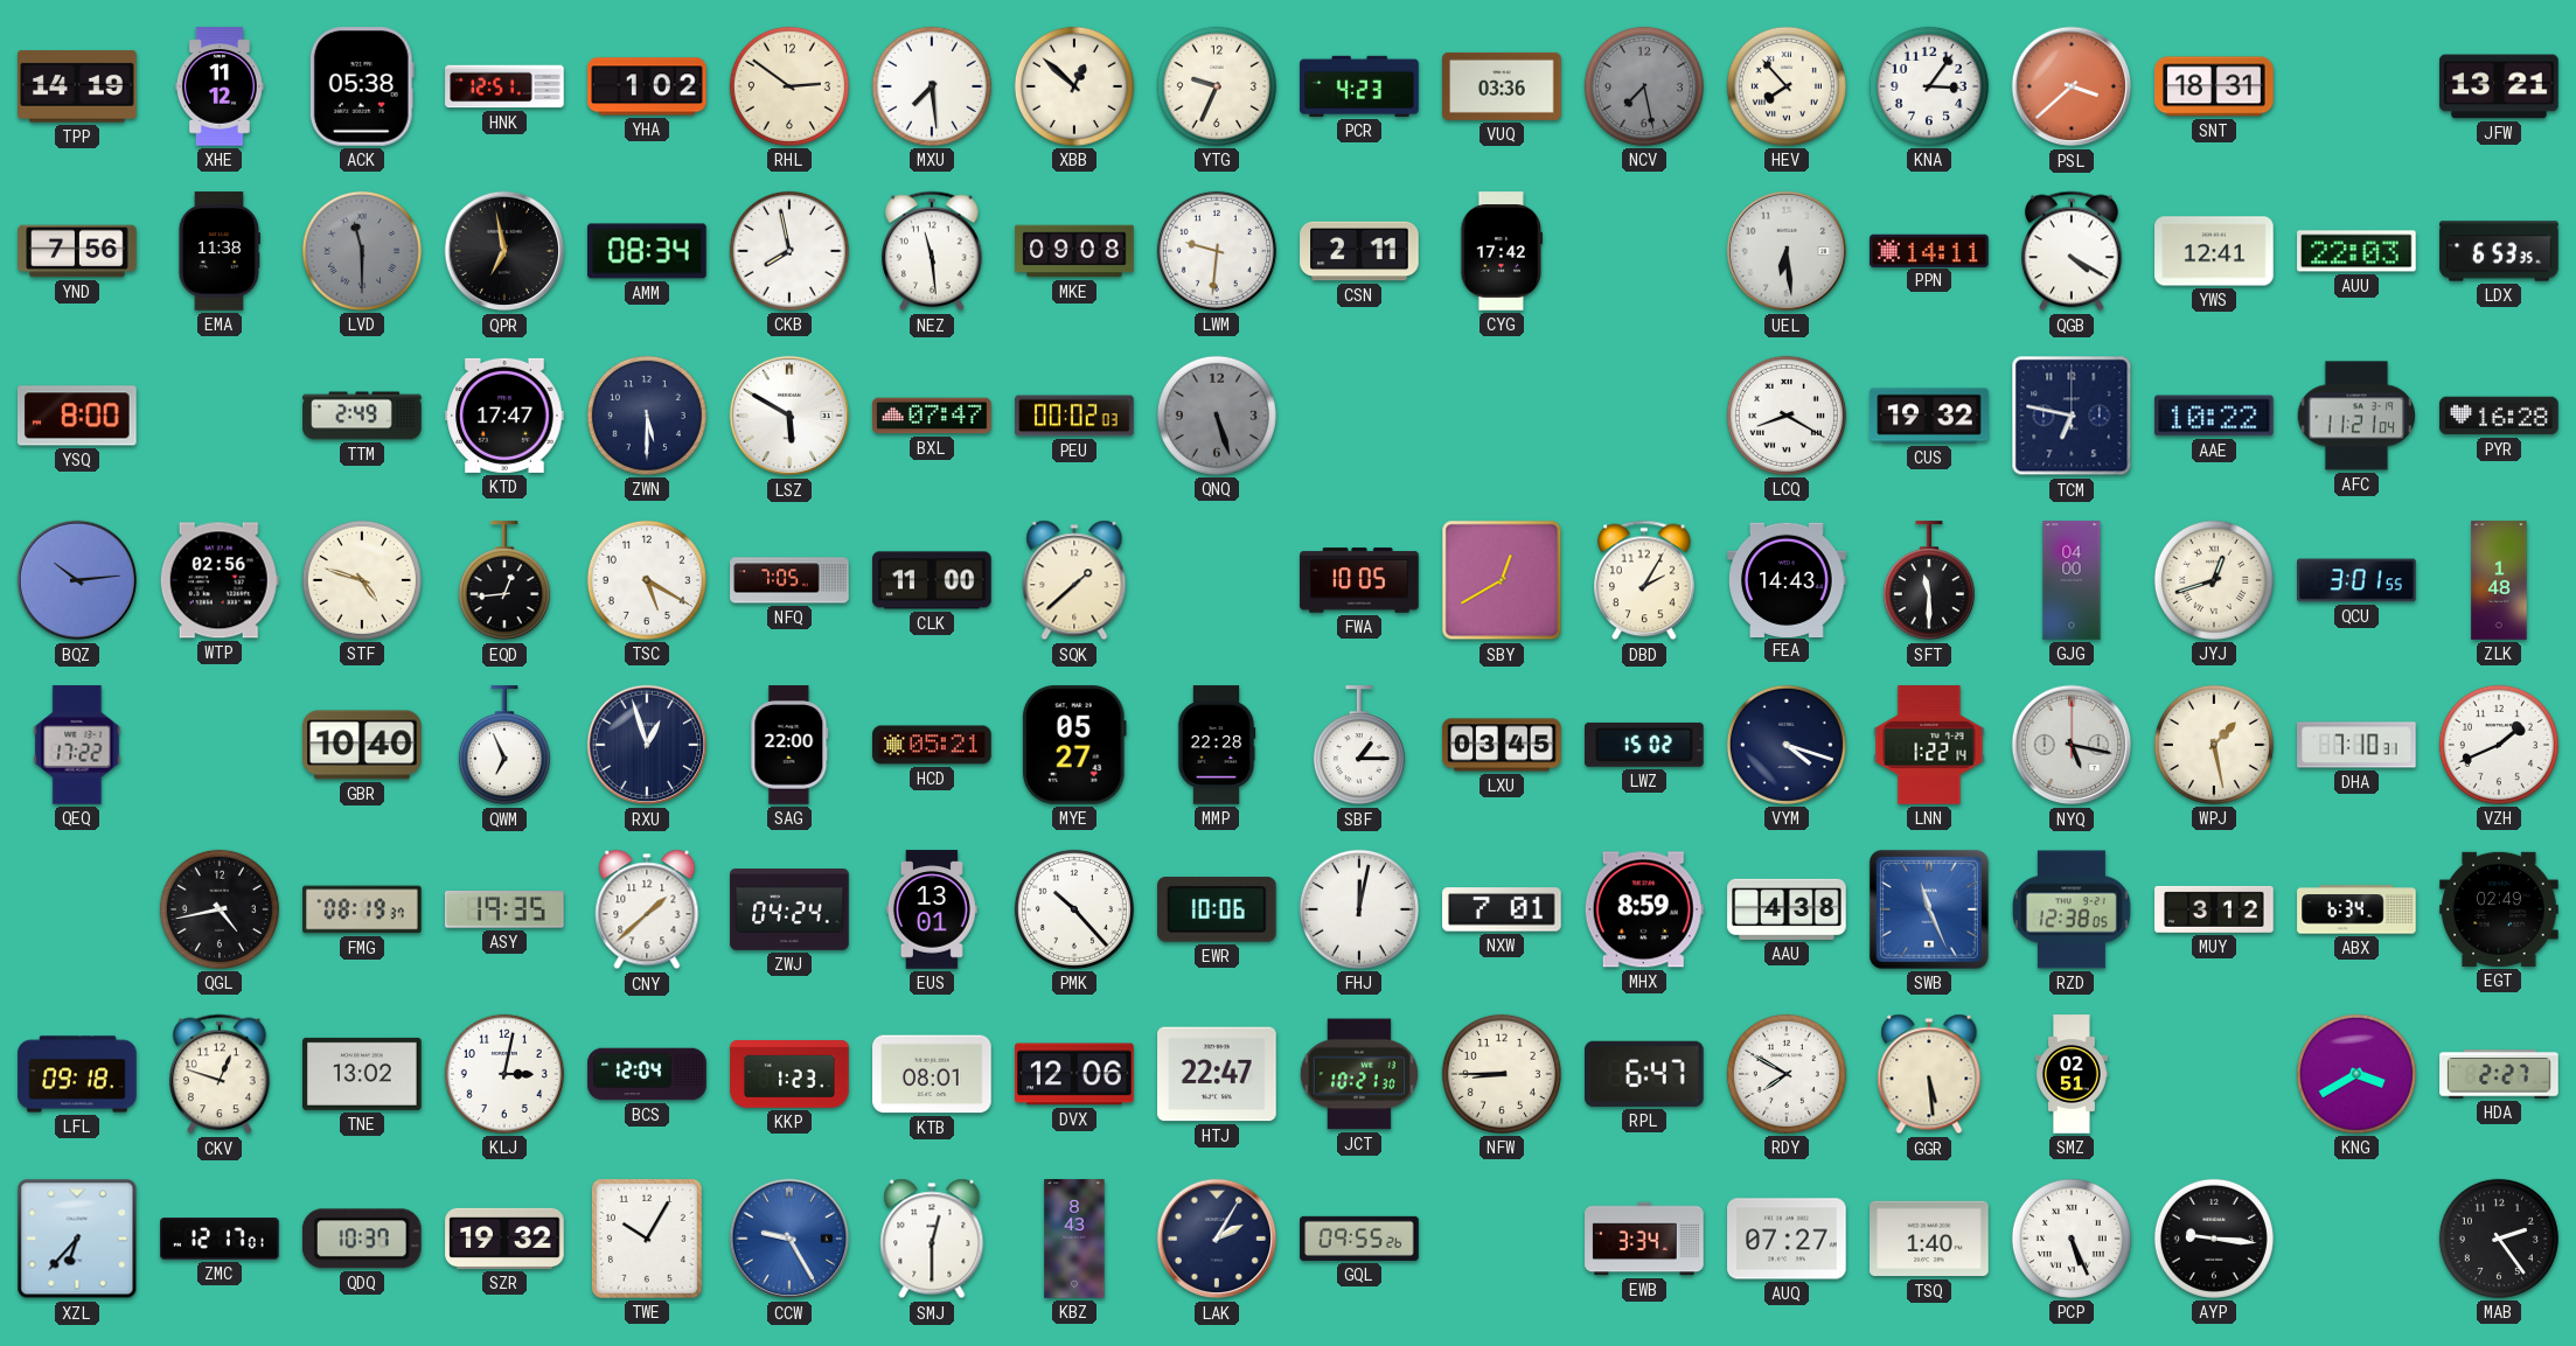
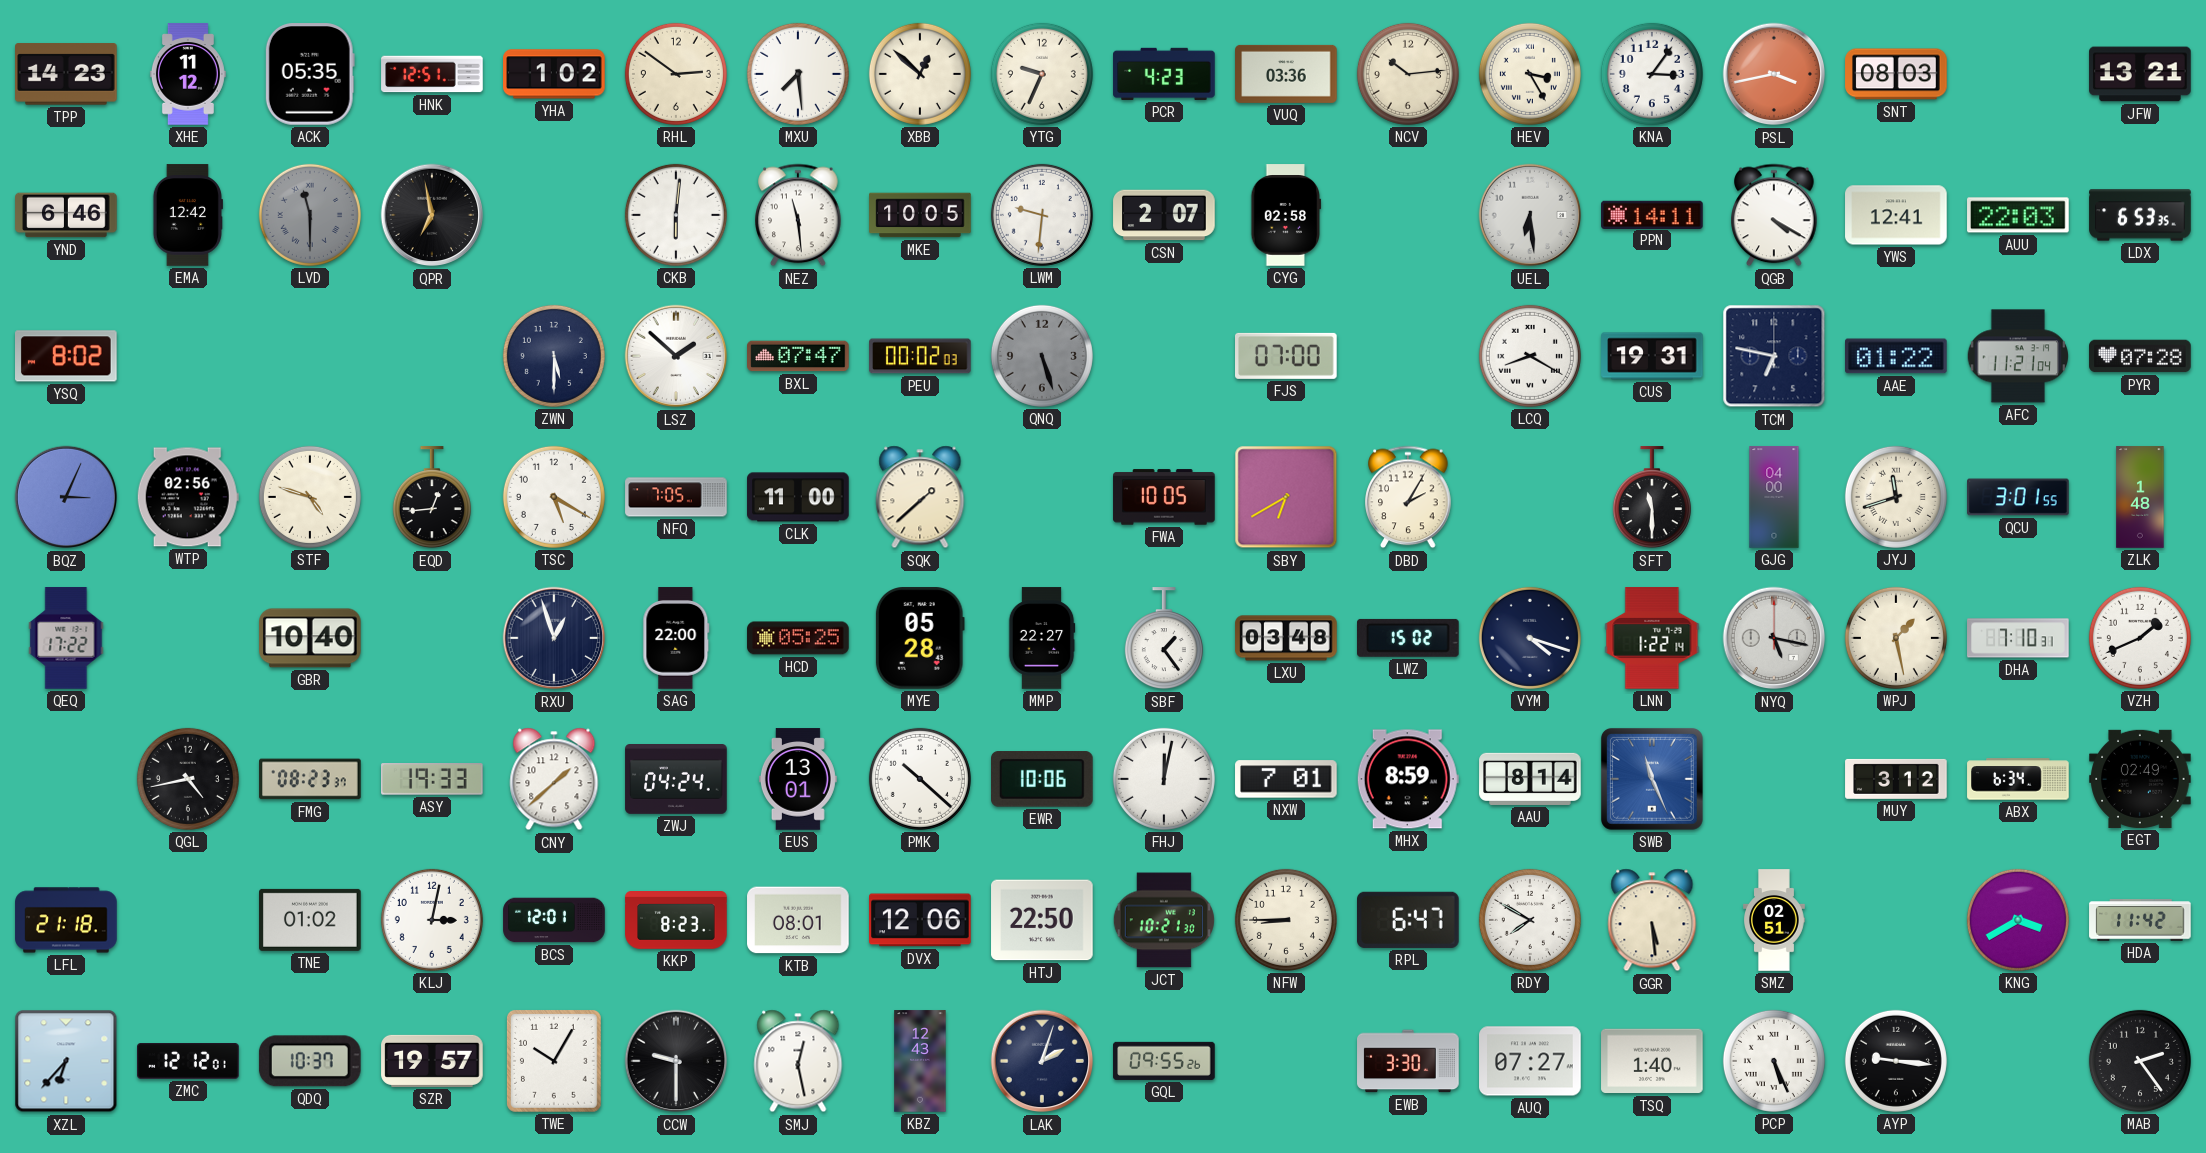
TPP: 14:19 -> 14:23 (66, 74)
ACK: 05:38 -> 05:35 (310, 74)
NCV: 7:28 -> 10:14 (1408, 74)
NCV dial: grey -> cream (1408, 74)
HEV: 7:53 -> 3:25 (1530, 74)
PSL: 3:38 -> 3:43 (1774, 74)
SNT: 18:31 -> 08:03 (1896, 74)
YND: 7:56 -> 6:46 (66, 215)
EMA: 11:38 -> 12:42 (188, 215)
AMM: 08:34 -> none (647, 251)
CKB: 7:58 -> 6:01 (676, 215)
MKE: 09:08 -> 10:05 (920, 215)
CSN: 2:11 -> 2:07 (1164, 215)
CYG: 17:42 -> 02:58 (1286, 215)
YSQ: 8:00 -> 8:02 (67, 356)
TTM: 2:49 -> none (362, 416)
KTD: 17:47 -> none (504, 416)
LSZ: 5:50 -> 1:52 (676, 356)
FJS: none -> 07:00 (1287, 356)
CUS: 19:32 -> 19:31 (1652, 356)
AAE: 10:22 -> 01:22 (1897, 356)
PYR: 16:28 -> 07:28 (2140, 356)
BQZ: 10:14 -> 3:04 (66, 497)
SBY: 12:40 -> 6:40 (1286, 497)
FEA: 14:43 -> none (1787, 579)
JYJ: 12:42 -> 11:42 (1896, 497)
QWM: 6:56 -> none (504, 746)
HCD: 05:21 -> 05:25 (798, 638)
MYE: 05:27 -> 05:28 (920, 638)
MMP: 22:28 -> 22:27 (1042, 638)
SBF: 1:15 -> 1:24 (1164, 639)
LXU: 03:45 -> 03:48 (1286, 638)
FMG: 08:19 -> 08:23 (310, 779)
ASY: 19:35 -> 19:33 (433, 779)
PMK: 10:23 -> 10:22 (920, 779)
AAU: 4:38 -> 8:14 (1530, 779)
RZD: 12:38 -> none (2072, 909)
LFL: 09:18 -> 21:18 (66, 920)
CKV: 12:48 -> none (220, 1074)
TNE: 13:02 -> 01:02 (310, 920)
BCS: 12:04 -> 12:01 (554, 920)
KKP: 1:23 -> 8:23 (676, 920)
HTJ: 22:47 -> 22:50 (1042, 920)
HDA: 2:27 -> 11:42 (2140, 920)
ZMC: 12:17 -> 12:12 (188, 1061)
SZR: 19:32 -> 19:57 (432, 1061)
CCW: 9:25 -> 9:30 (676, 1061)
CCW dial: blue -> black (676, 1061)
SMJ: 12:30 -> 12:28 (798, 1061)
KBZ: 8:43 -> 12:43 (920, 1061)
LAK: 2:05 -> 2:03 (1042, 1061)
EWB: 3:34 -> 3:30 (1408, 1061)
